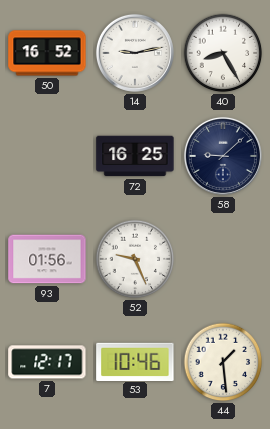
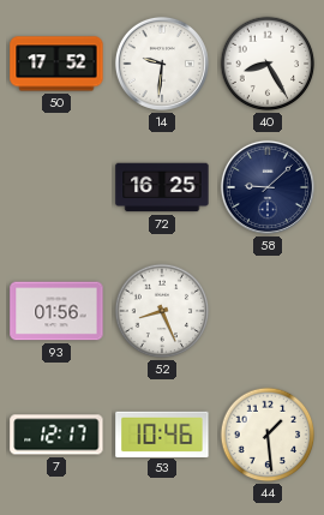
50: 16:52 -> 17:52 (56, 64)
14: 9:13 -> 9:31 (162, 64)
52: 9:26 -> 8:26 (162, 311)
